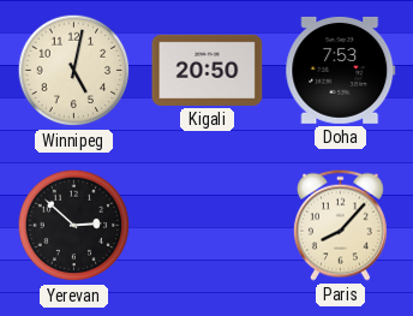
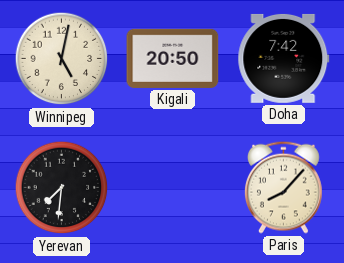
Doha: 7:53 -> 7:42 (284, 58)
Yerevan: 2:52 -> 7:31 (62, 188)
